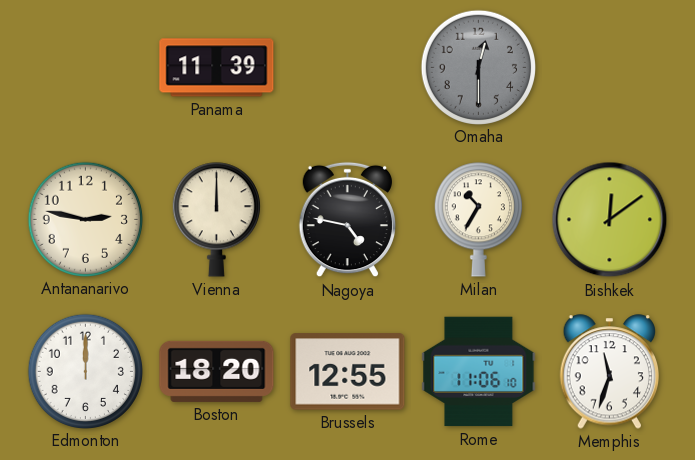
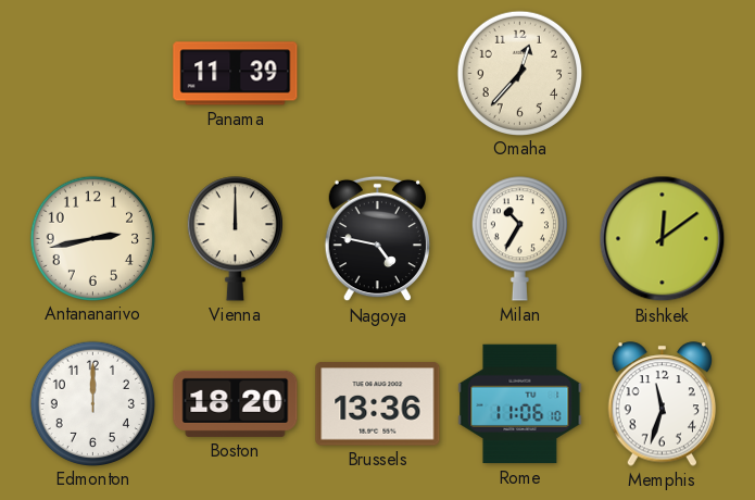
Omaha: 12:30 -> 12:37 (519, 73)
Omaha dial: grey -> cream (519, 73)
Antananarivo: 2:47 -> 2:43 (92, 238)
Brussels: 12:55 -> 13:36 (378, 404)
